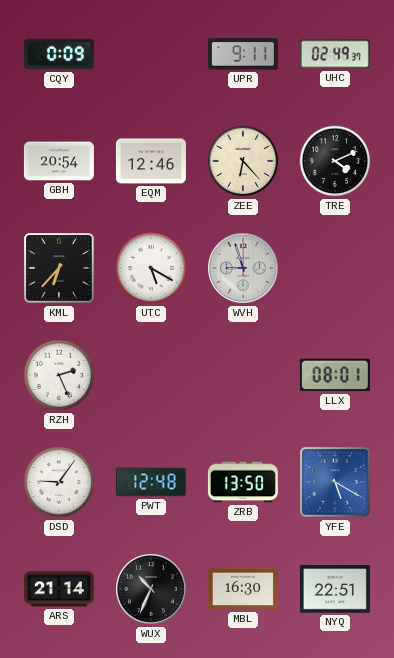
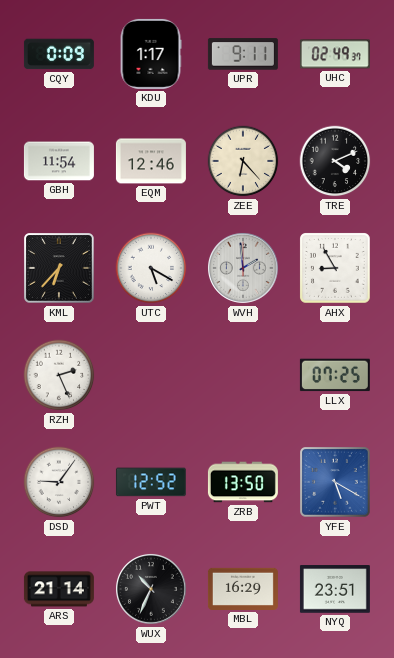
KDU: none -> 1:17 (151, 54)
GBH: 20:54 -> 11:54 (59, 161)
WVH: 8:57 -> 1:59 (244, 269)
AHX: none -> 8:55 (336, 269)
LLX: 08:01 -> 07:25 (335, 375)
PWT: 12:48 -> 12:52 (151, 482)
MBL: 16:30 -> 16:29 (243, 589)
NYQ: 22:51 -> 23:51 (335, 589)
